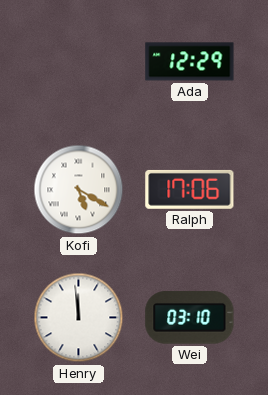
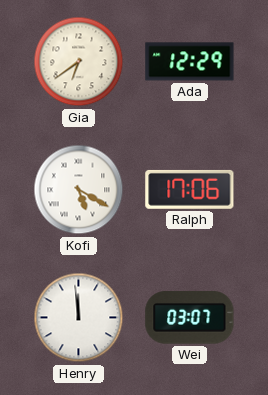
Gia: none -> 6:39 (79, 62)
Wei: 03:10 -> 03:07 (190, 318)
